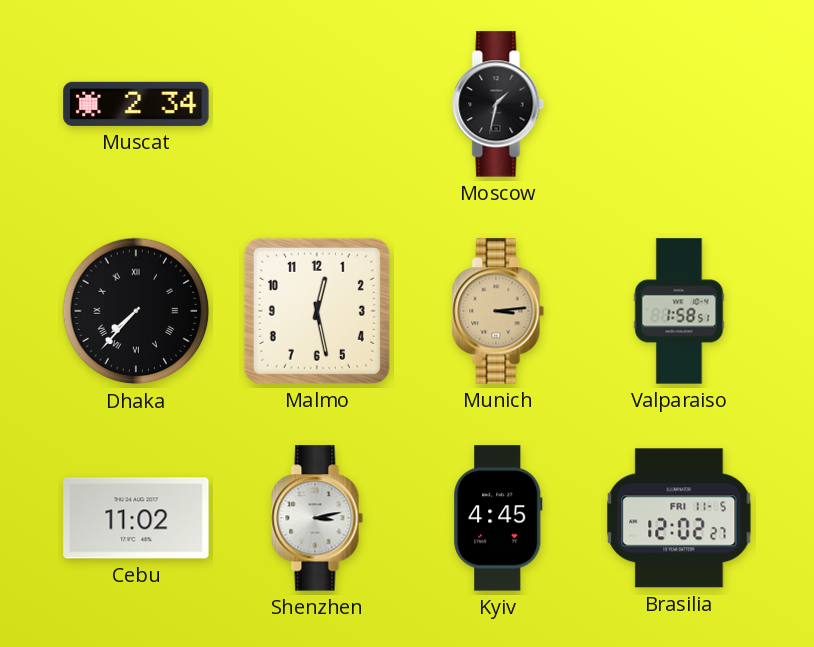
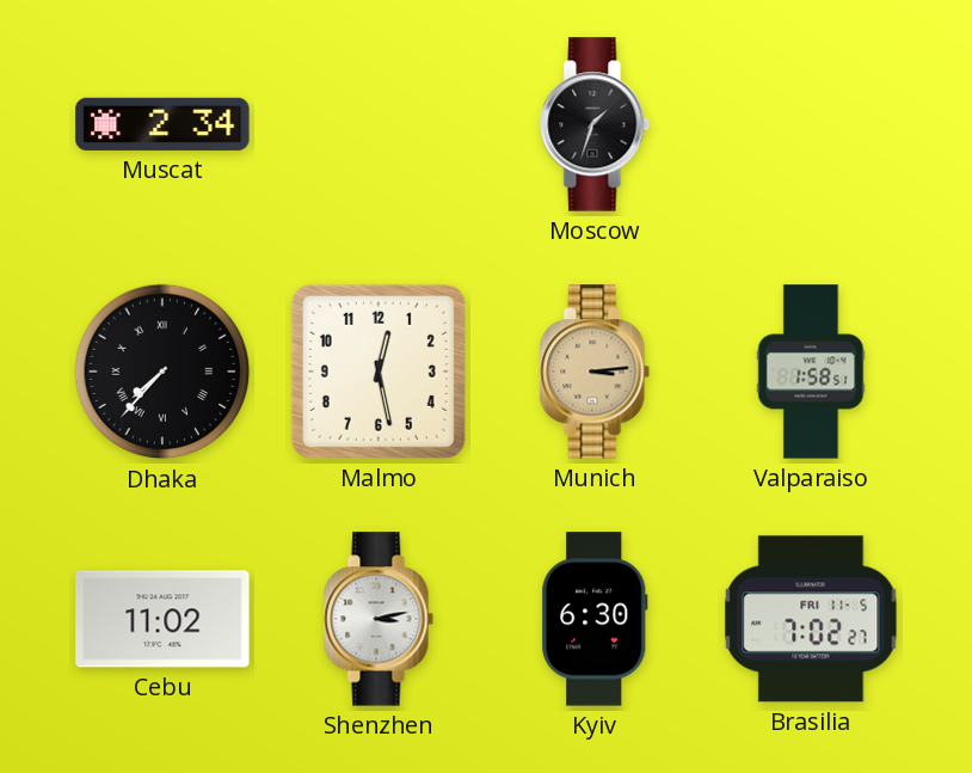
Moscow: 1:32 -> 1:33 (595, 124)
Kyiv: 4:45 -> 6:30 (595, 619)
Brasilia: 12:02 -> 7:02 (811, 619)
